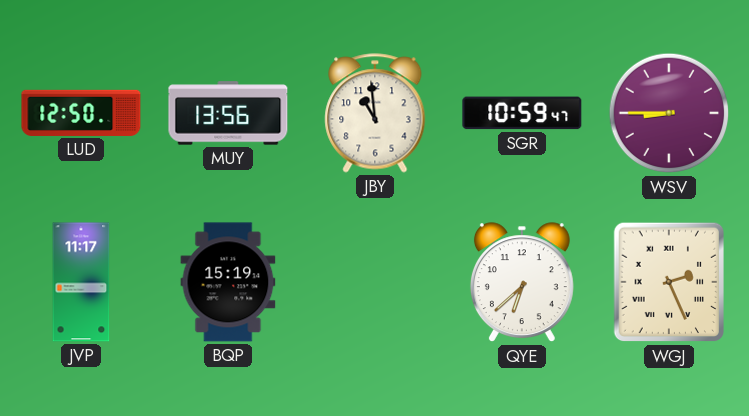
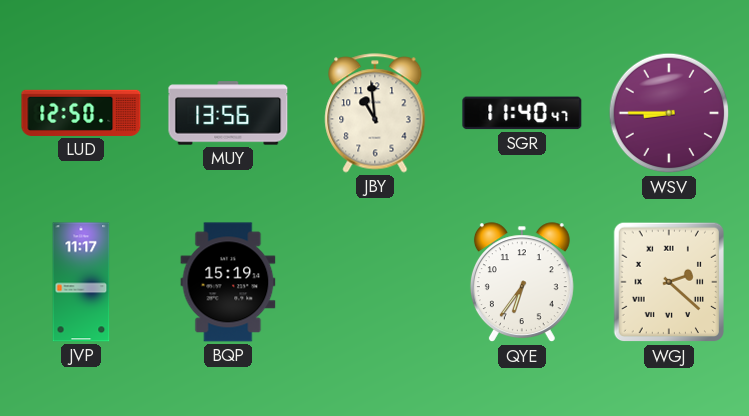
SGR: 10:59 -> 11:40 (522, 113)
QYE: 6:38 -> 6:36 (522, 283)
WGJ: 2:26 -> 2:22 (668, 282)
